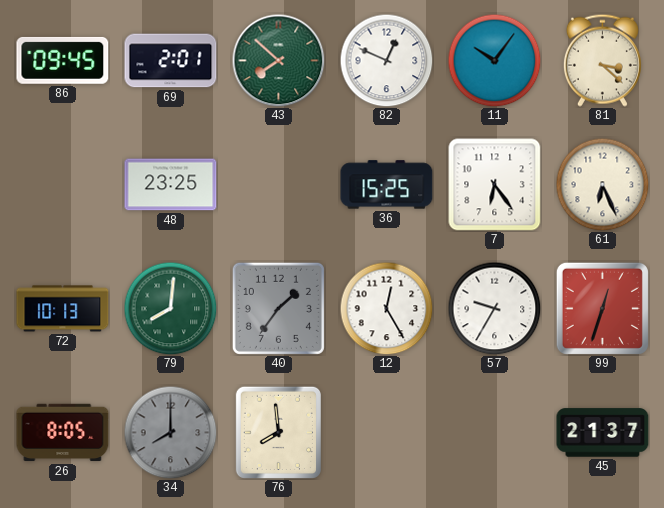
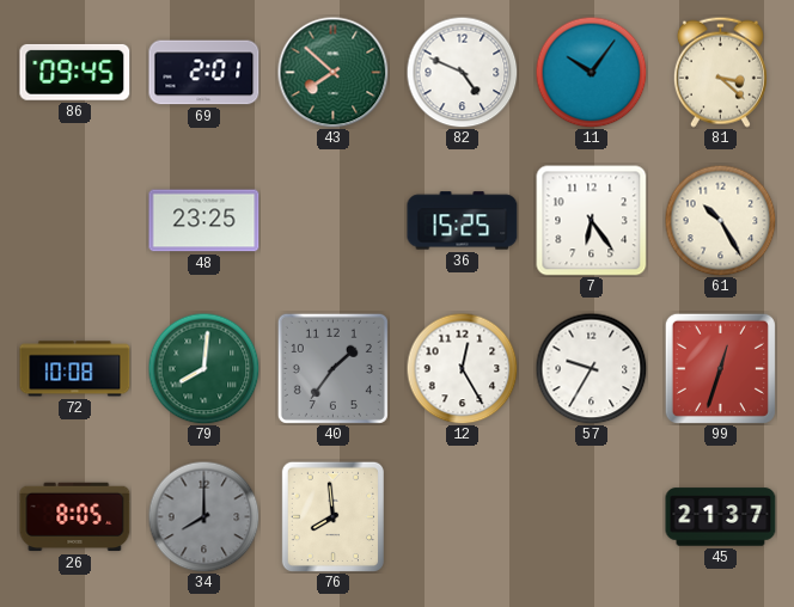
82: 12:49 -> 4:49 (462, 72)
61: 6:26 -> 10:25 (720, 220)
72: 10:13 -> 10:08 (75, 369)
